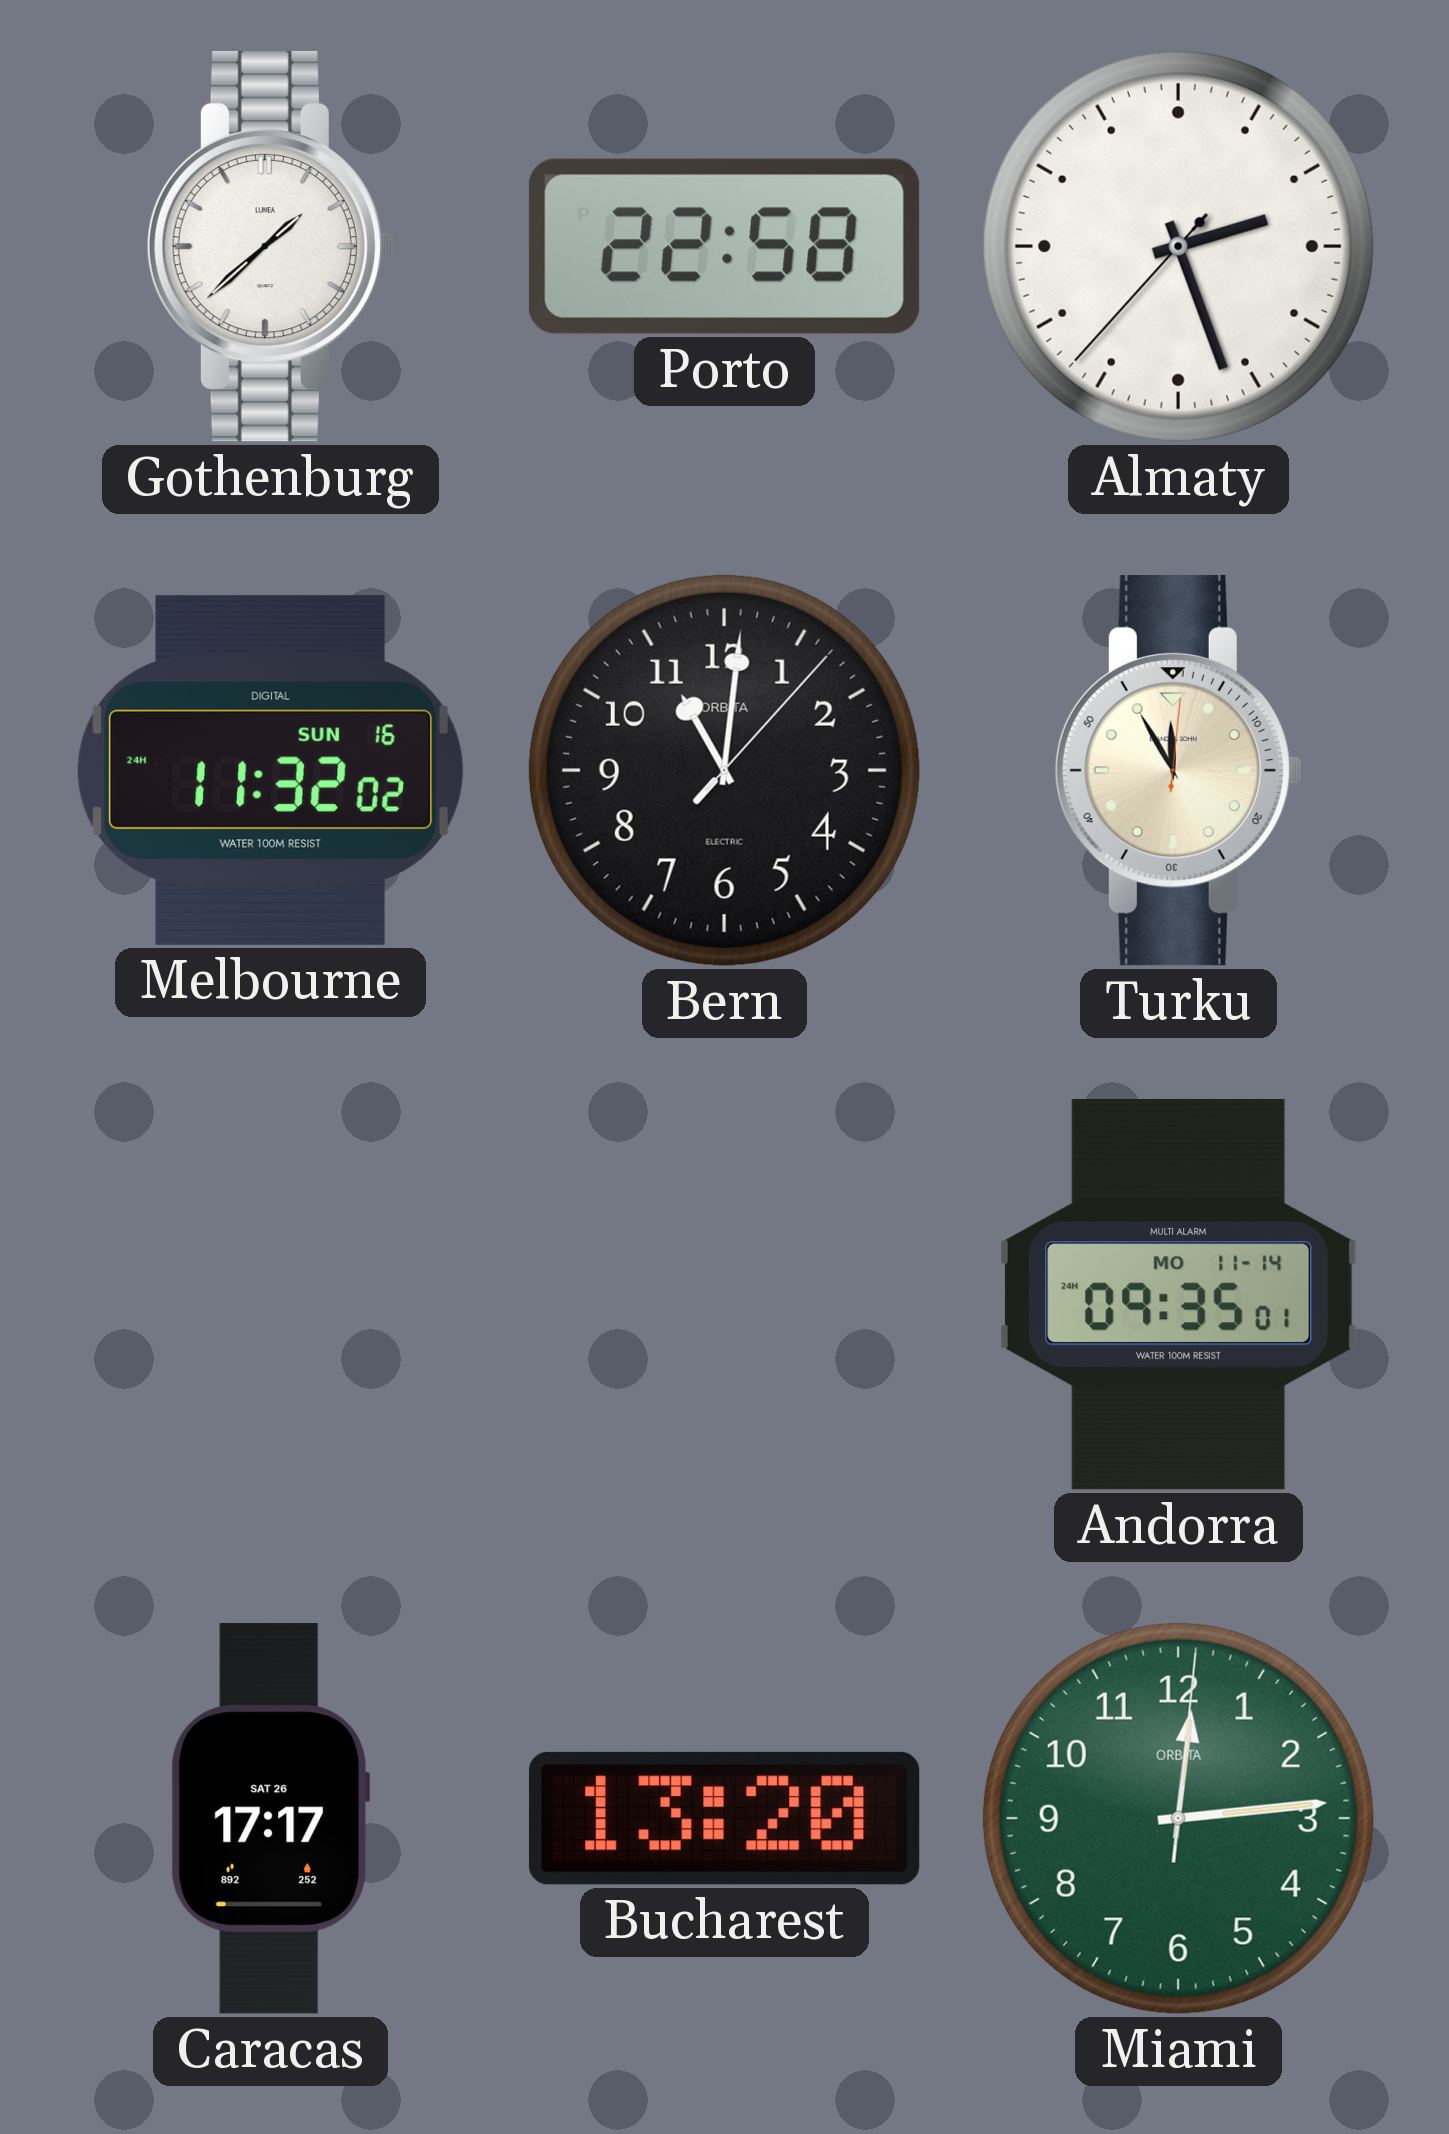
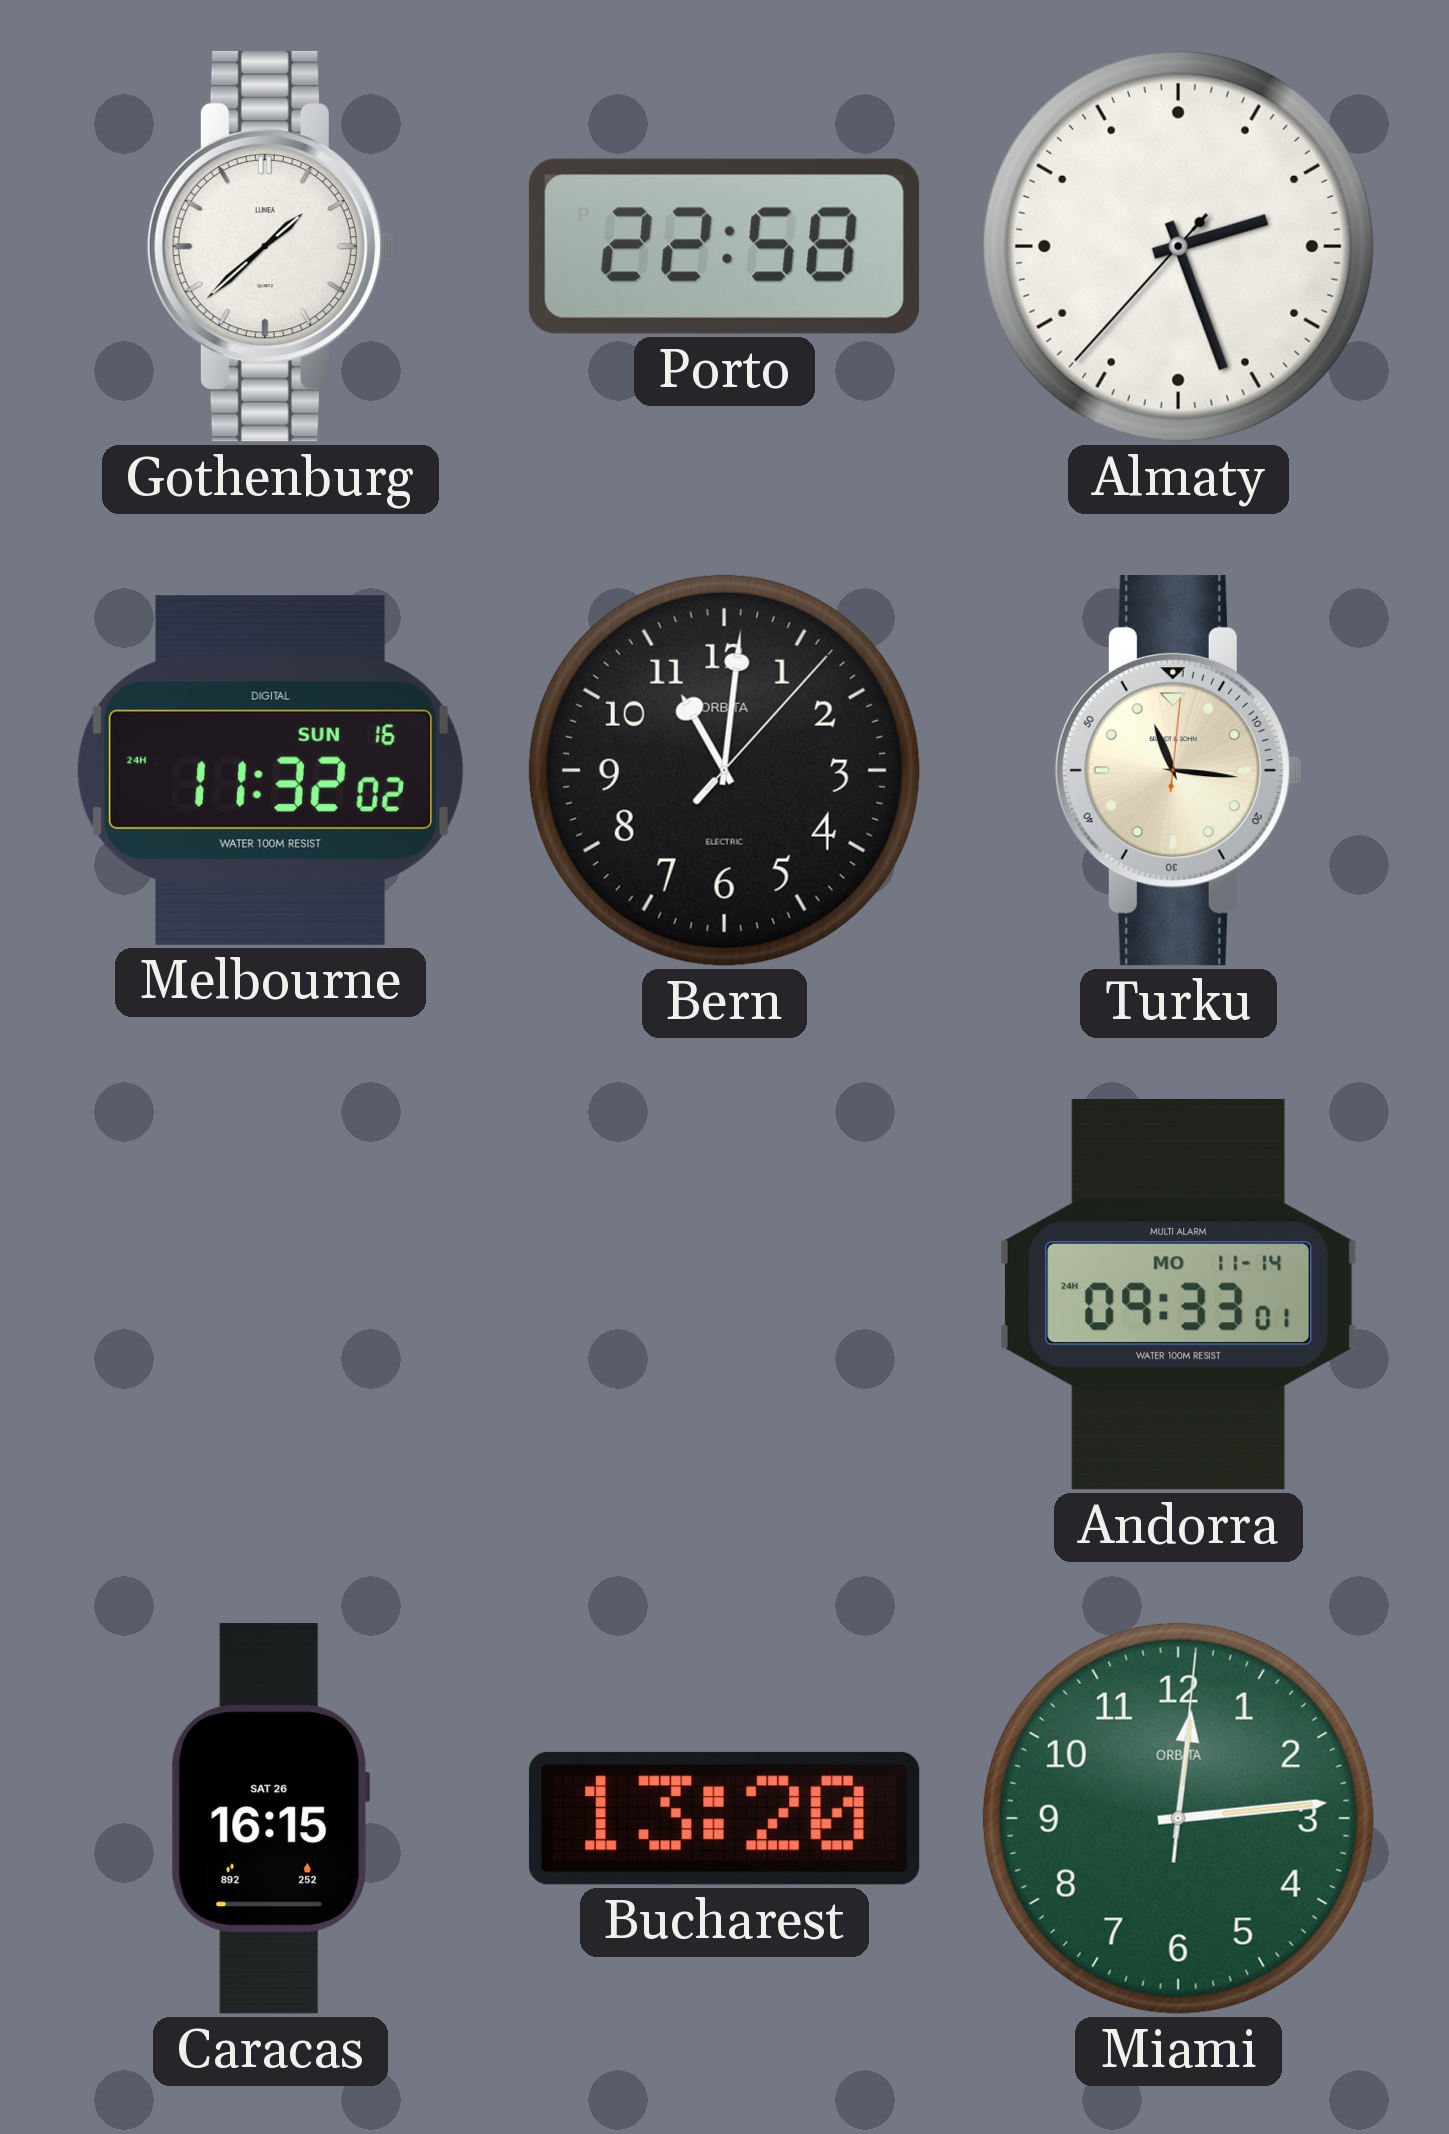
Turku: 11:55 -> 11:16 (1178, 770)
Andorra: 09:35 -> 09:33 (1179, 1294)
Caracas: 17:17 -> 16:15 (271, 1819)
